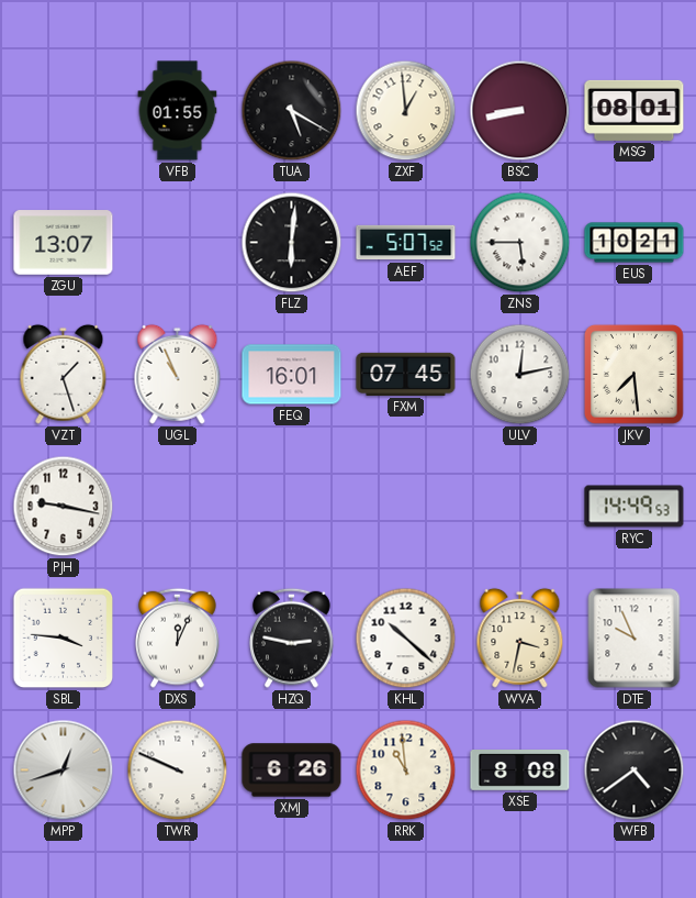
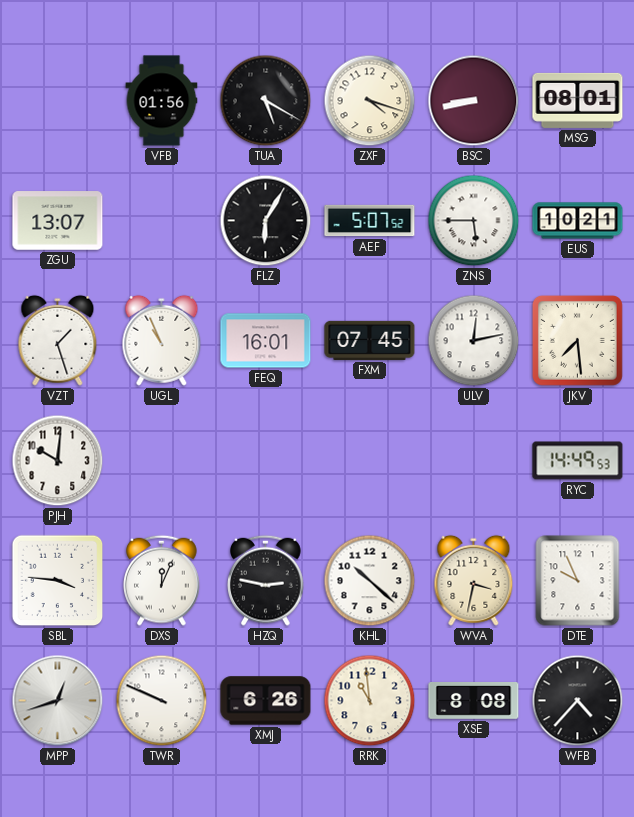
VFB: 01:55 -> 01:56 (162, 101)
ZXF: 12:59 -> 4:18 (370, 101)
FLZ: 6:01 -> 6:05 (266, 221)
PJH: 9:17 -> 10:01 (58, 461)
WFB: 4:39 -> 4:37 (578, 701)
